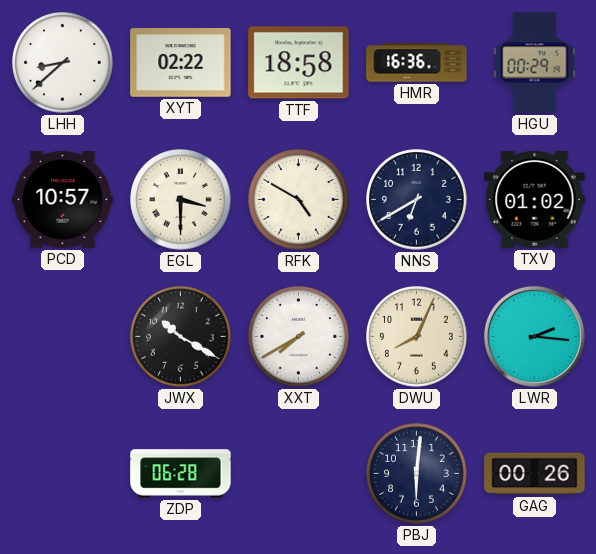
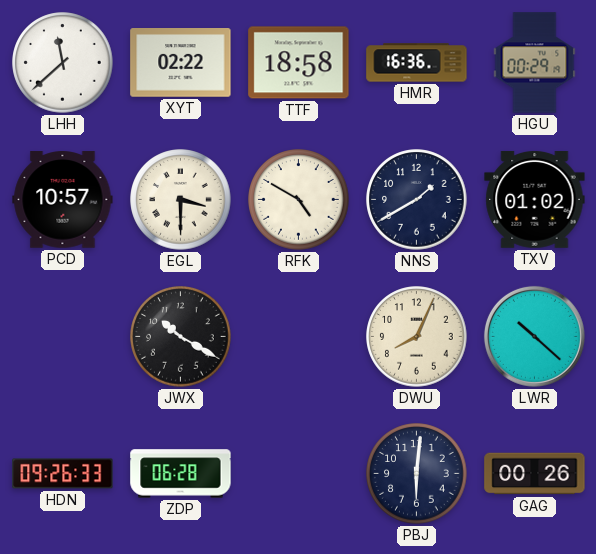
LHH: 8:38 -> 11:38 (63, 63)
NNS: 6:40 -> 1:40 (417, 200)
XXT: 7:40 -> none (299, 337)
LWR: 2:16 -> 10:22 (534, 336)
HDN: none -> 09:26 (63, 474)
